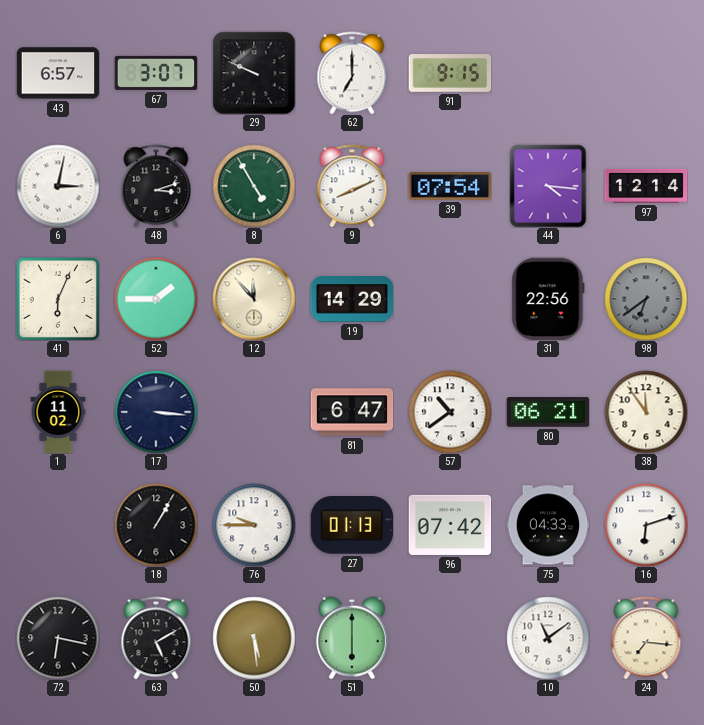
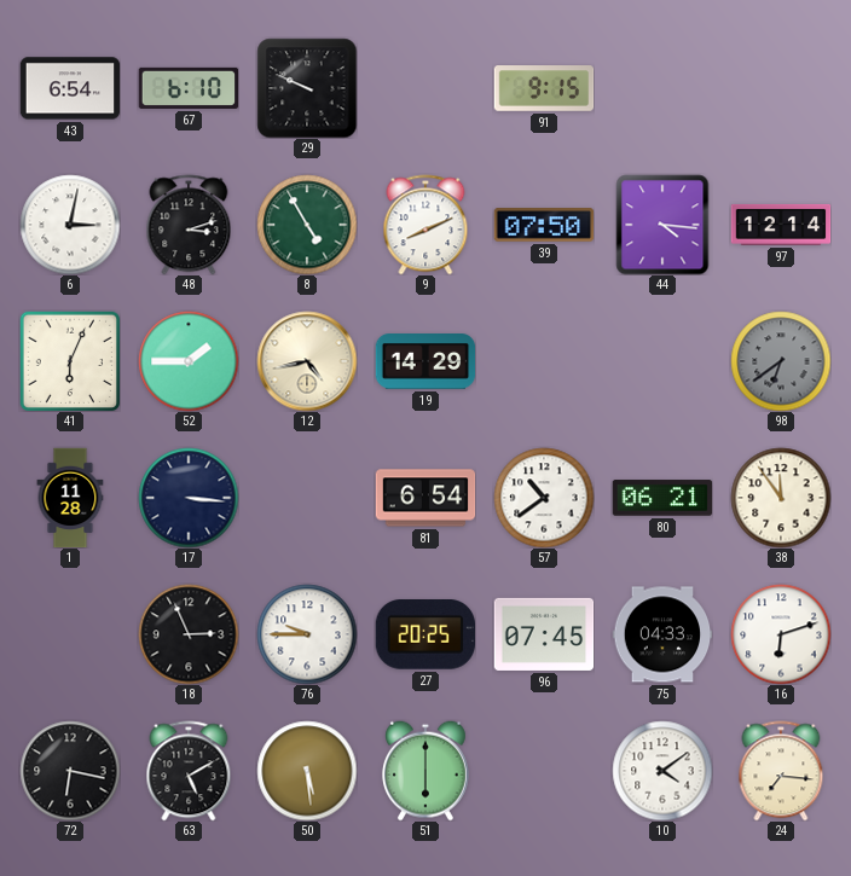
43: 6:57 -> 6:54 (70, 88)
67: 3:07 -> 6:10 (189, 88)
62: 7:00 -> none (352, 73)
39: 07:54 -> 07:50 (544, 225)
12: 11:53 -> 4:43 (307, 361)
31: 22:56 -> none (548, 299)
1: 11:02 -> 11:28 (70, 498)
81: 6:47 -> 6:54 (425, 498)
18: 1:05 -> 2:56 (189, 634)
27: 01:13 -> 20:25 (424, 636)
96: 07:42 -> 07:45 (544, 634)
10: 11:09 -> 4:09 (662, 771)
